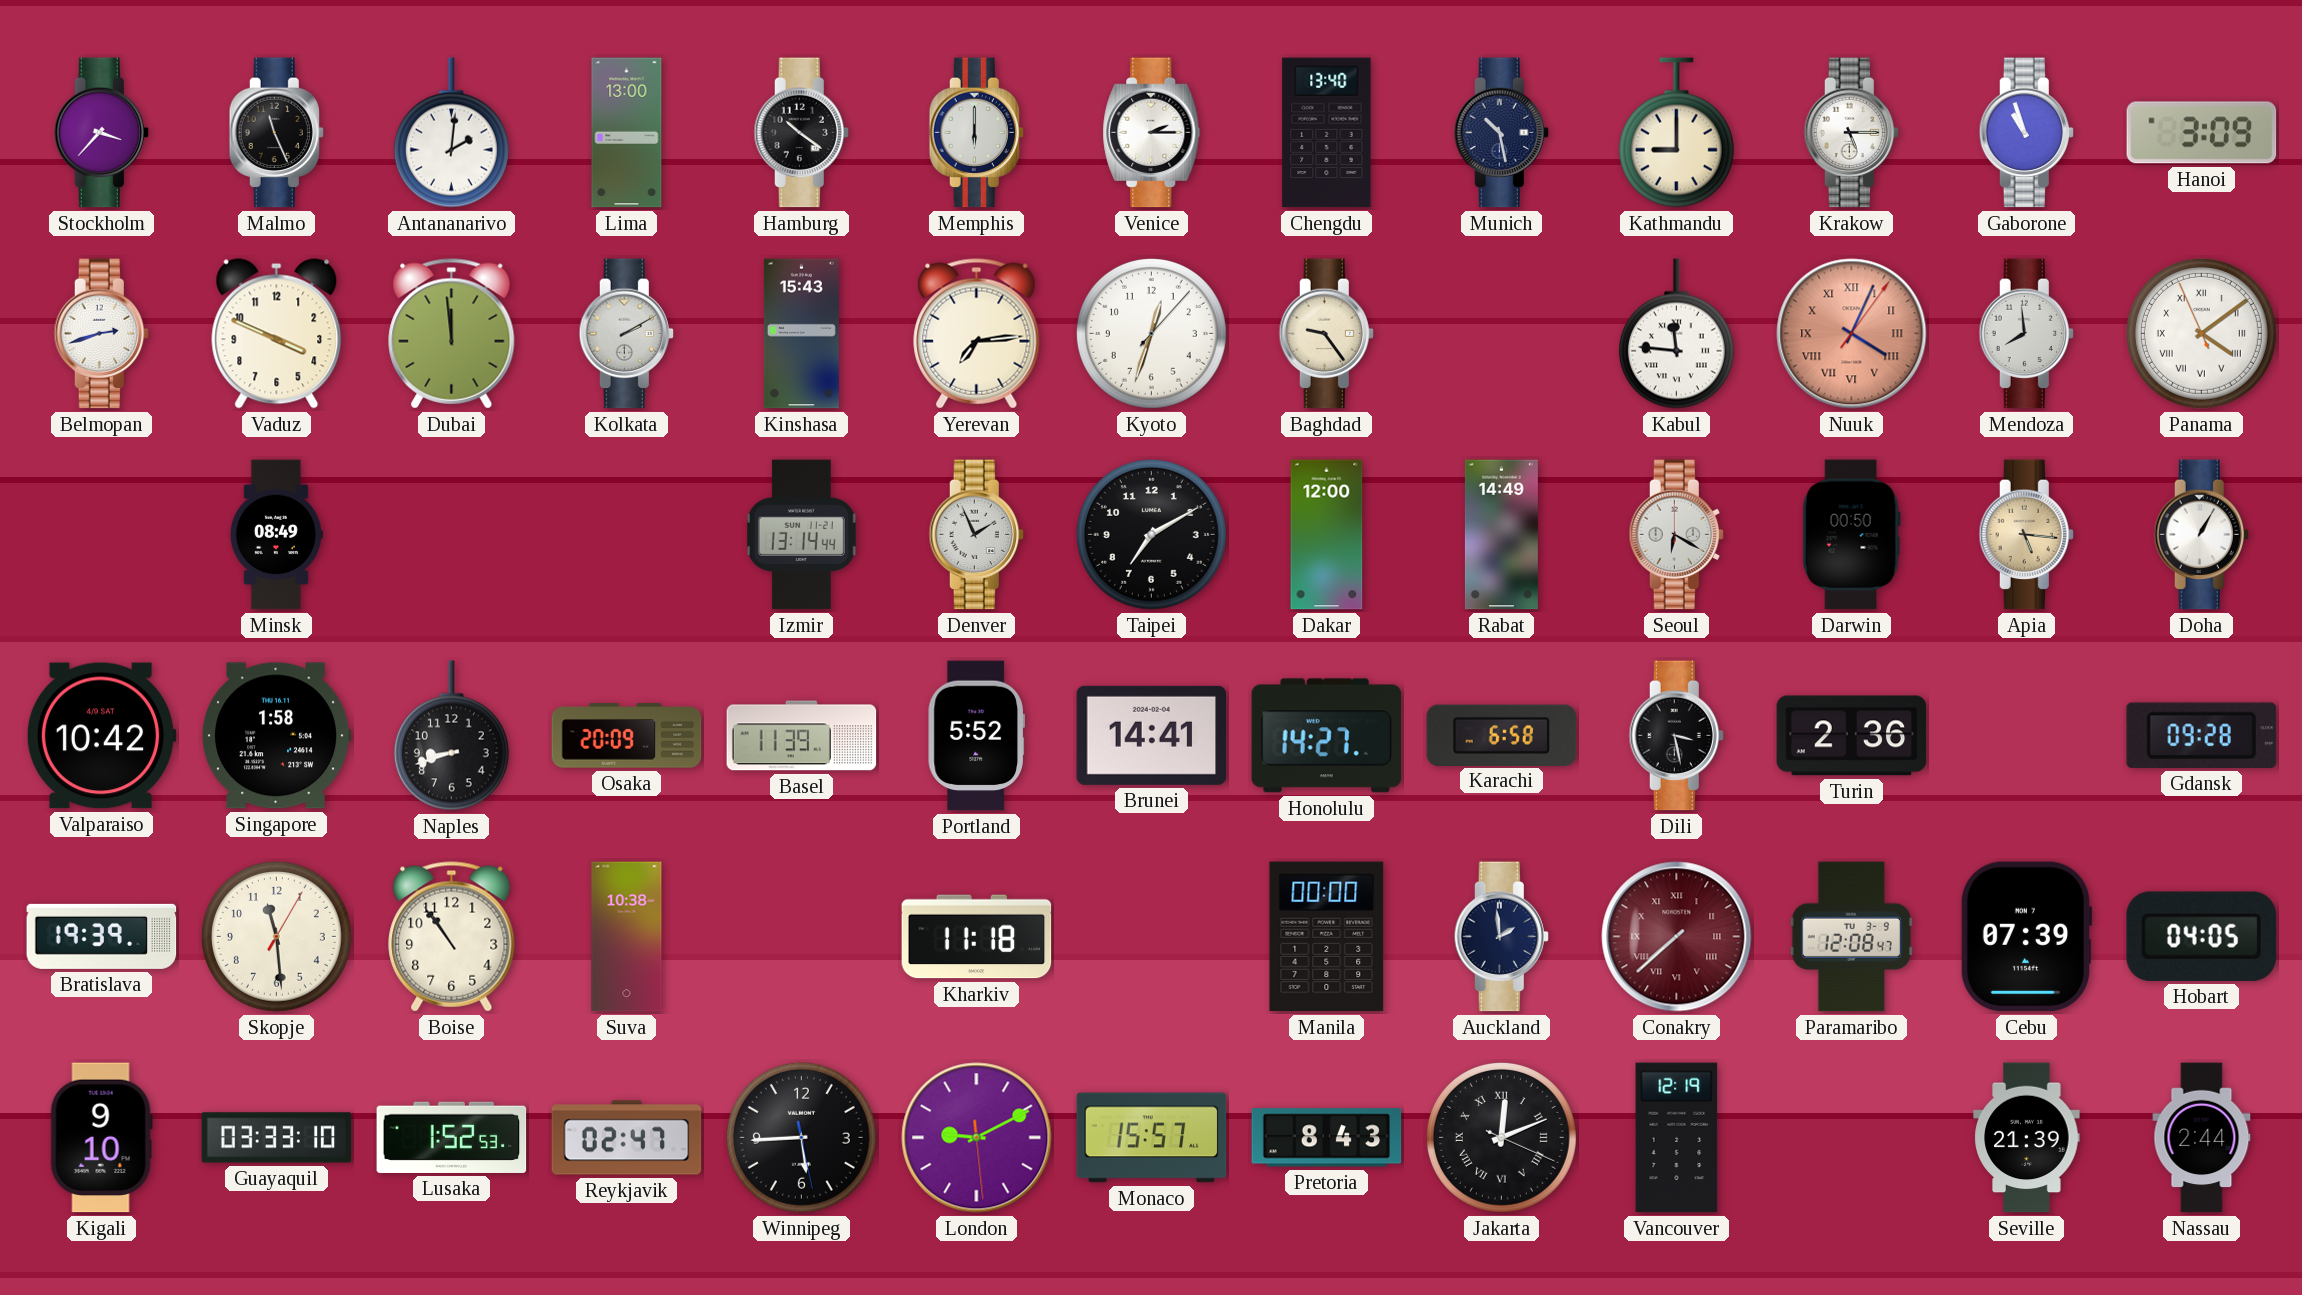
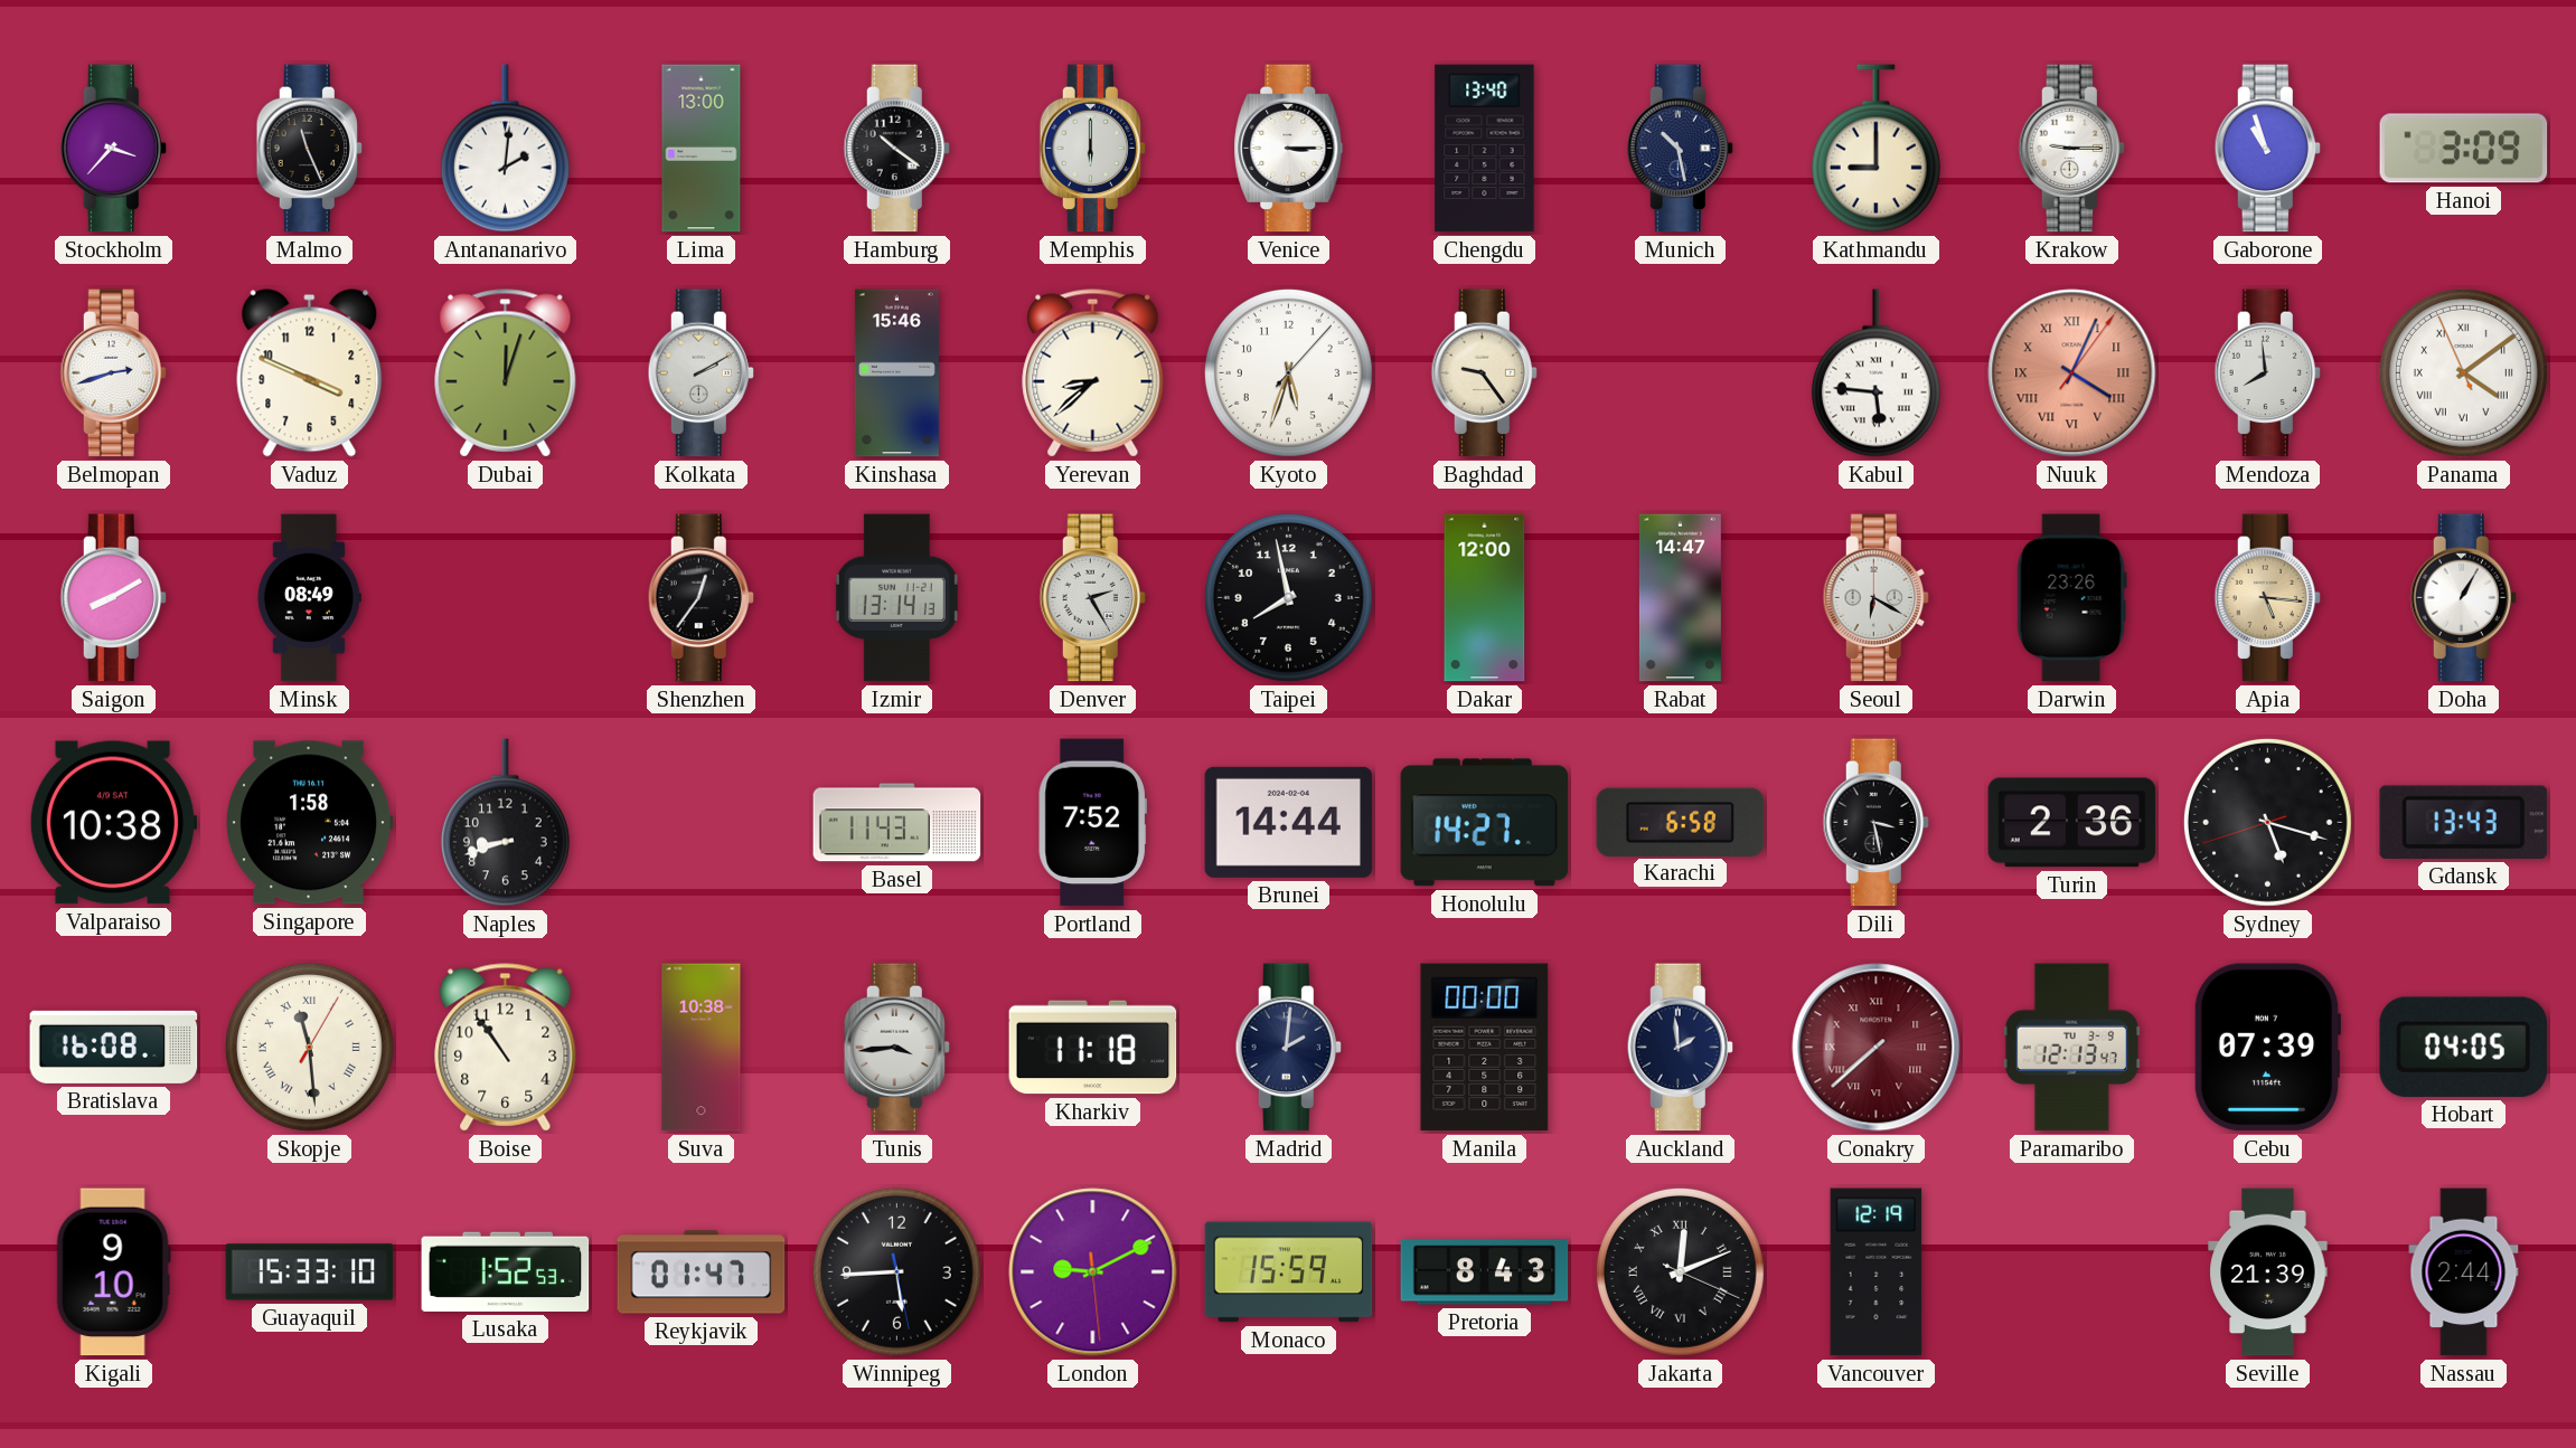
Venice: 2:15 -> 3:15 (1289, 149)
Krakow: 5:15 -> 9:15 (2071, 149)
Dubai: 11:59 -> 12:03 (506, 373)
Kinshasa: 15:43 -> 15:46 (896, 373)
Yerevan: 7:14 -> 8:38 (1093, 373)
Kyoto: 12:33 -> 5:33 (1288, 372)
Kabul: 11:46 -> 5:46 (1875, 373)
Saigon: none -> 8:10 (113, 598)
Shenzhen: none -> 12:36 (701, 598)
Izmir: 13:14:44 -> 13:14:13 (896, 598)
Denver: 1:56 -> 2:25 (1092, 598)
Taipei: 7:10 -> 7:58 (1288, 597)
Rabat: 14:49 -> 14:47 (1680, 598)
Darwin: 00:50 -> 23:26 (2071, 598)
Valparaiso: 10:42 -> 10:38 (113, 823)
Osaka: 20:09 -> none (627, 736)
Basel: 11:39 -> 11:43 (897, 823)
Portland: 5:52 -> 7:52 (1092, 823)
Brunei: 14:41 -> 14:44 (1289, 822)
Sydney: none -> 5:17 (2267, 822)
Gdansk: 09:28 -> 13:43 (2463, 822)
Bratislava: 19:39 -> 16:08 (114, 1047)
Skopje numerals: Arabic -> Roman (309, 1047)
Tunis: none -> 3:44 (896, 1048)
Madrid: none -> 2:01 (1288, 1048)
Paramaribo: 12:08 -> 12:13 (2071, 1048)
Guayaquil: 03:33 -> 15:33 (310, 1272)
Reykjavik: 02:47 -> 01:47 (702, 1272)
Monaco: 15:57 -> 15:59 (1289, 1272)
